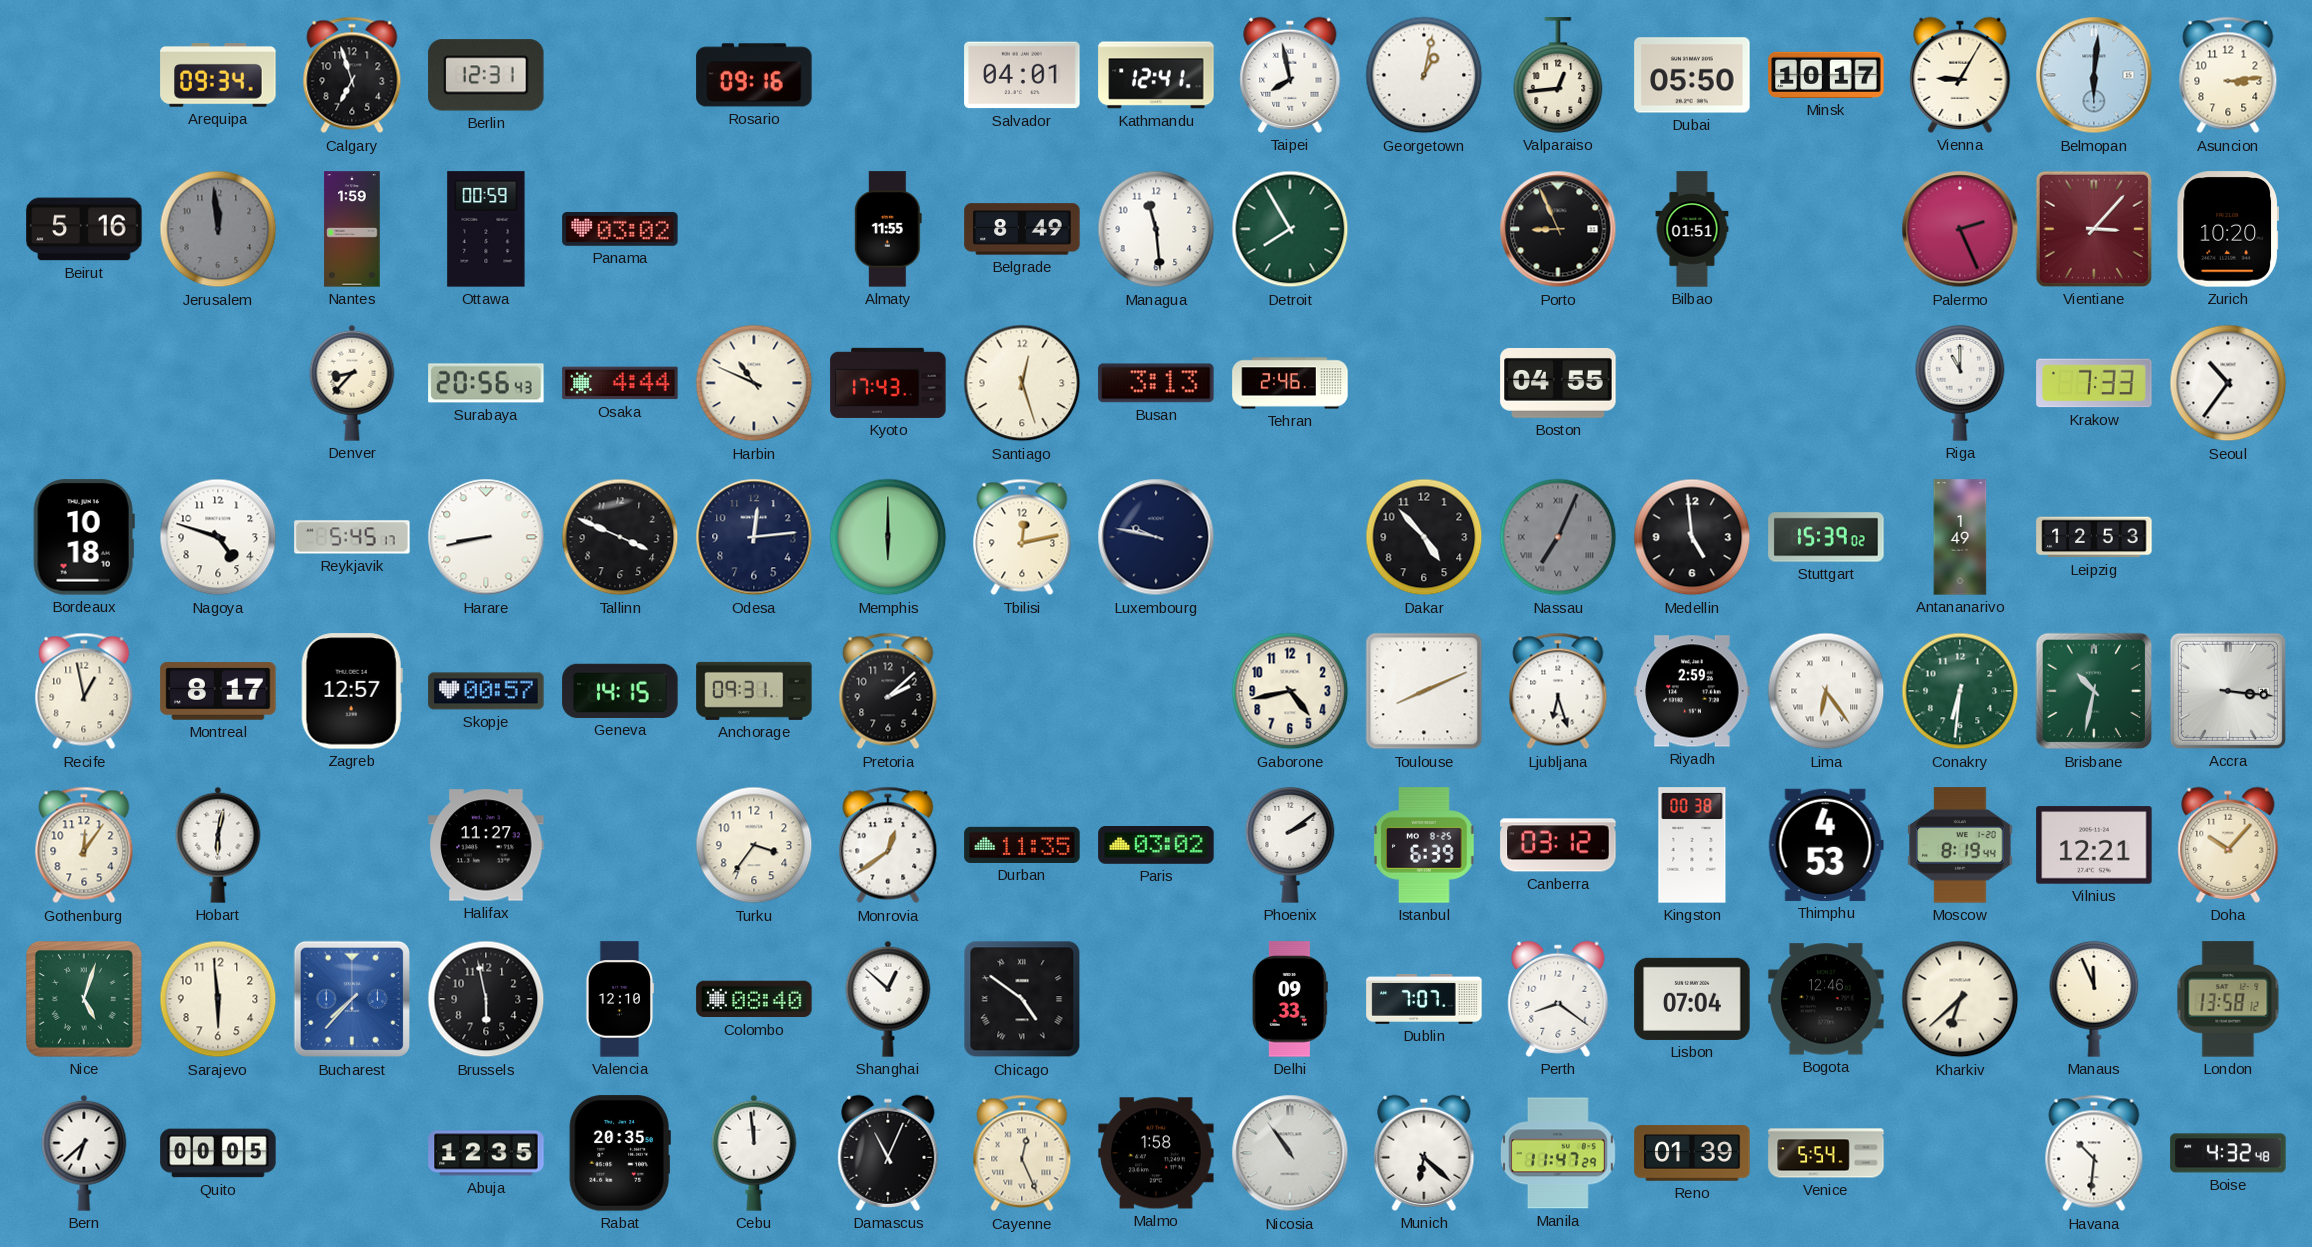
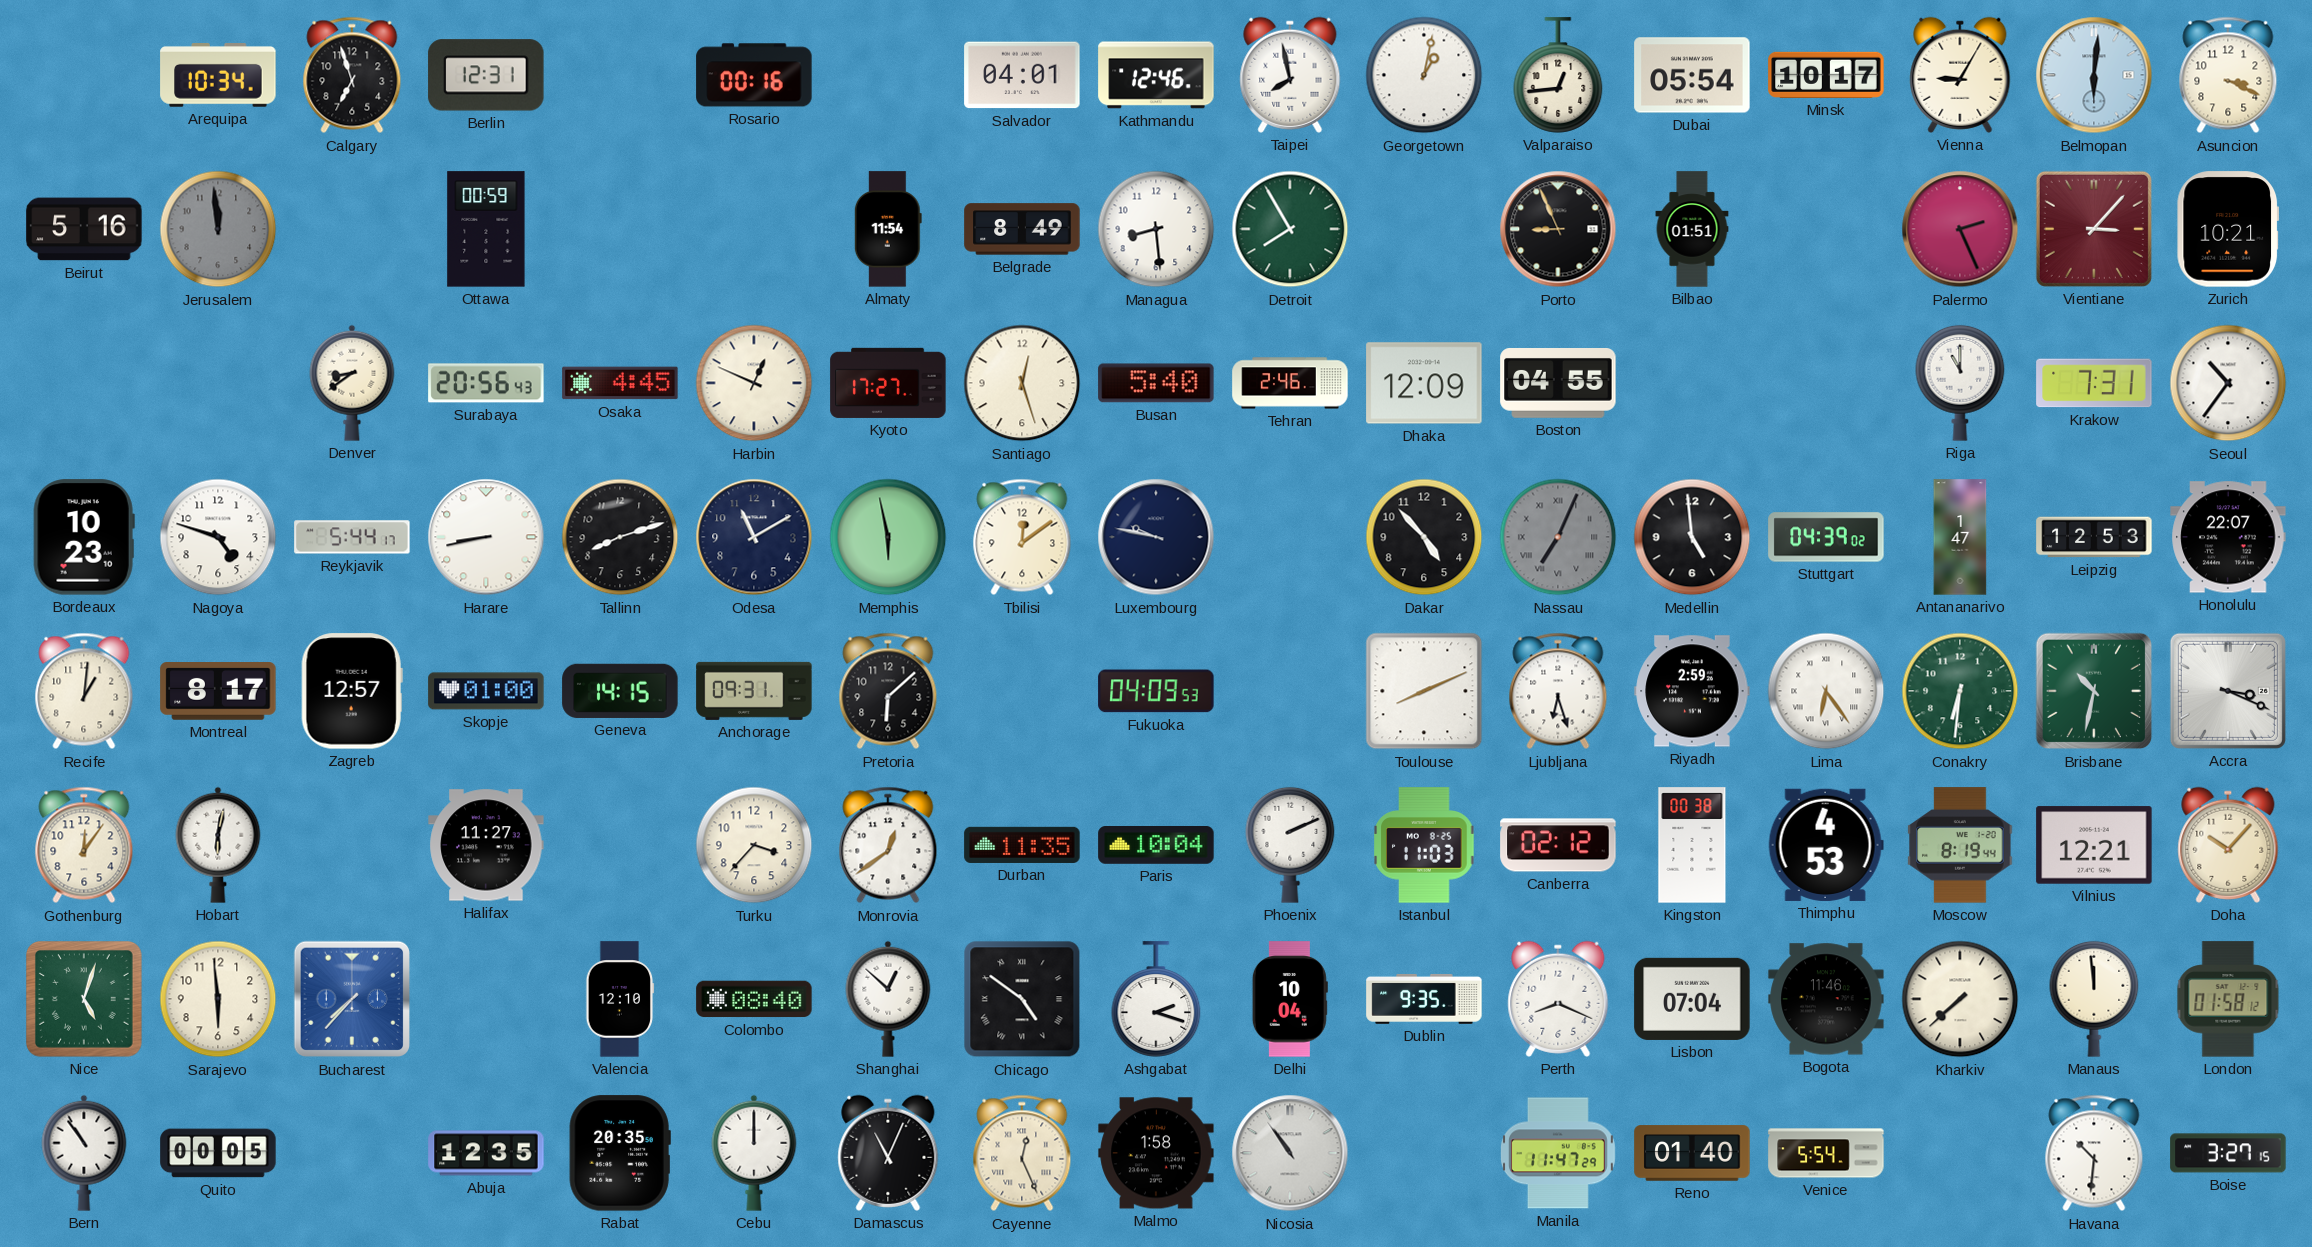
Arequipa: 09:34 -> 10:34 (218, 76)
Rosario: 09:16 -> 00:16 (754, 75)
Kathmandu: 12:41 -> 12:46 (1156, 75)
Dubai: 05:50 -> 05:54 (1692, 75)
Asuncion: 3:14 -> 3:19 (2228, 75)
Nantes: 1:59 -> none (352, 229)
Panama: 03:02 -> none (620, 229)
Almaty: 11:55 -> 11:54 (888, 229)
Managua: 11:29 -> 8:29 (1156, 229)
Zurich: 10:20 -> 10:21 (2227, 229)
Denver: 8:37 -> 8:39 (352, 383)
Osaka: 4:44 -> 4:45 (620, 383)
Harbin: 10:49 -> 12:49 (754, 383)
Kyoto: 17:43 -> 17:27 (888, 383)
Busan: 3:13 -> 5:40 (1156, 383)
Dhaka: none -> 12:09 (1424, 383)
Krakow: 7:33 -> 7:31 (2094, 383)
Bordeaux: 10:18 -> 10:23 (84, 537)
Reykjavik: 5:45 -> 5:44 (352, 537)
Tallinn: 3:49 -> 8:12 (620, 537)
Odesa: 12:14 -> 11:10 (754, 537)
Memphis: 6:00 -> 5:58 (888, 537)
Tbilisi: 12:13 -> 12:09 (1022, 537)
Stuttgart: 15:39 -> 04:39 (1826, 537)
Antananarivo: 1:49 -> 1:47 (1960, 537)
Honolulu: none -> 22:07 (2228, 537)
Recife: 12:58 -> 1:01 (84, 691)
Skopje: 00:57 -> 01:00 (486, 691)
Pretoria: 2:08 -> 6:08 (888, 691)
Fukuoka: none -> 04:09 (1156, 691)
Gaborone: 4:43 -> none (1290, 691)
Accra: 3:16 -> 3:19 (2228, 691)
Turku: 3:36 -> 3:37 (754, 845)
Paris: 03:02 -> 10:04 (1156, 846)
Phoenix: 2:09 -> 2:11 (1290, 845)
Istanbul: 6:39 -> 11:03 (1424, 845)
Canberra: 03:12 -> 02:12 (1558, 845)
Brussels: 5:58 -> none (486, 999)
Ashgabat: none -> 2:18 (1156, 999)
Delhi: 09:33 -> 10:04 (1290, 999)
Dublin: 7:07 -> 9:35 (1424, 999)
Perth: 8:21 -> 8:19 (1558, 999)
Bogota: 12:46 -> 11:46 (1826, 999)
Kharkiv: 6:38 -> 7:38 (1960, 999)
Manaus: 11:56 -> 11:59 (2094, 999)
London: 13:58 -> 01:58 (2228, 999)
Bern: 6:38 -> 10:54 (84, 1153)
Cebu: 11:59 -> 12:00 (754, 1153)
Munich: 6:22 -> none (1424, 1153)
Reno: 01:39 -> 01:40 (1692, 1153)
Boise: 4:32 -> 3:27 (2228, 1153)
